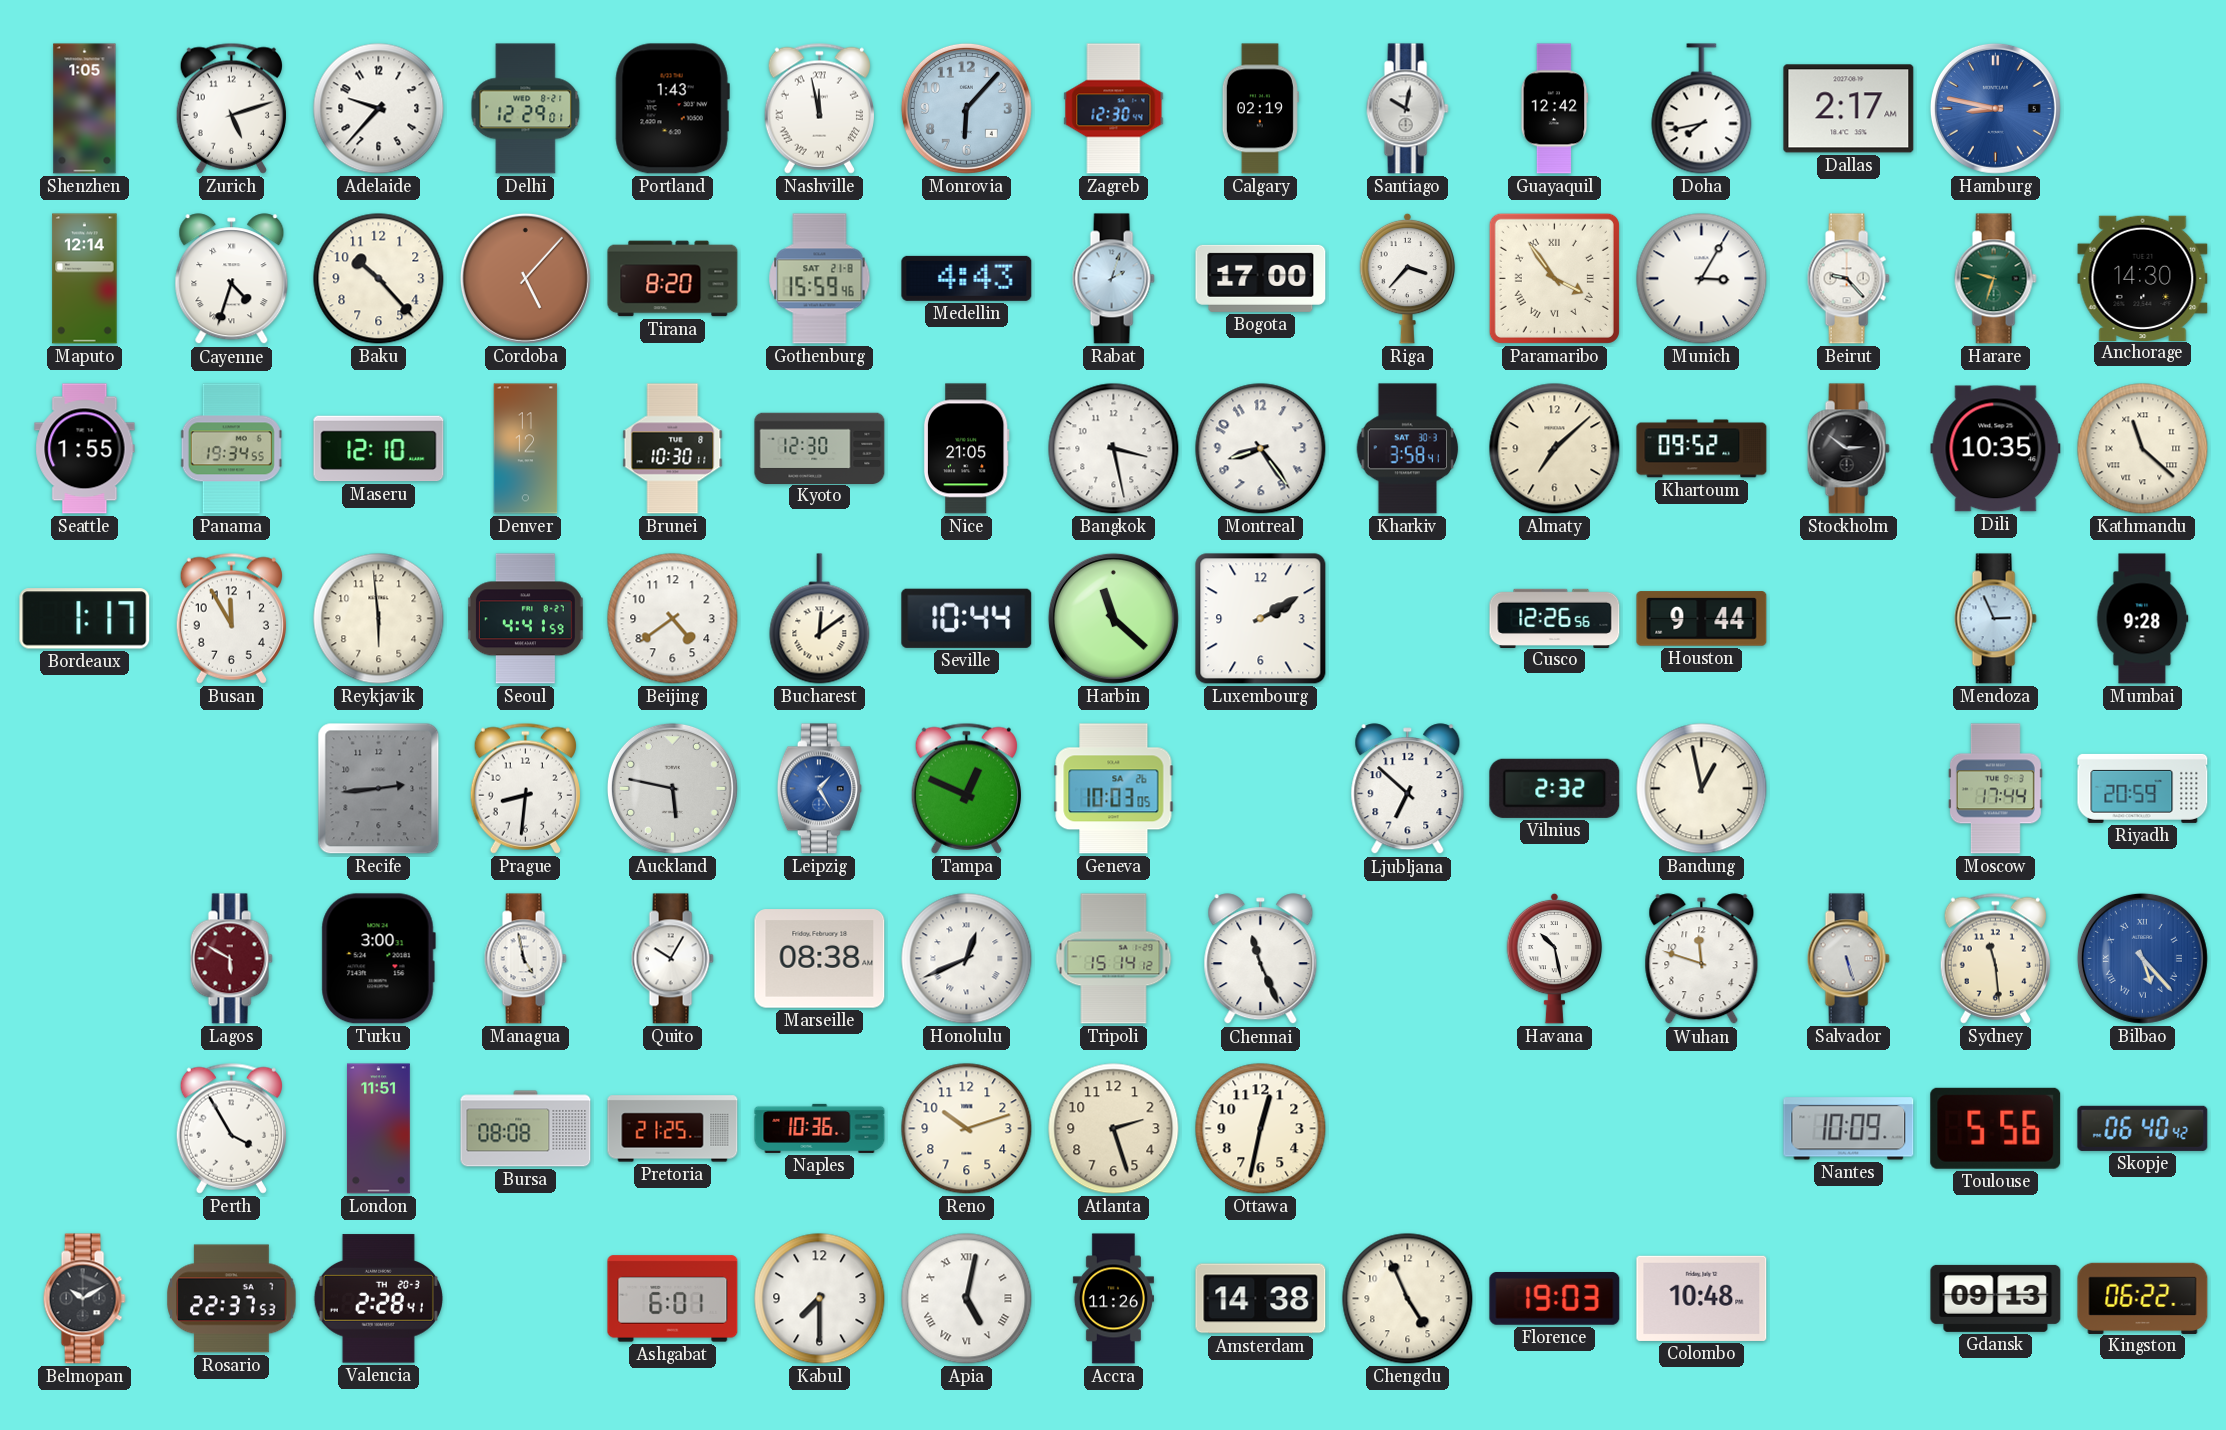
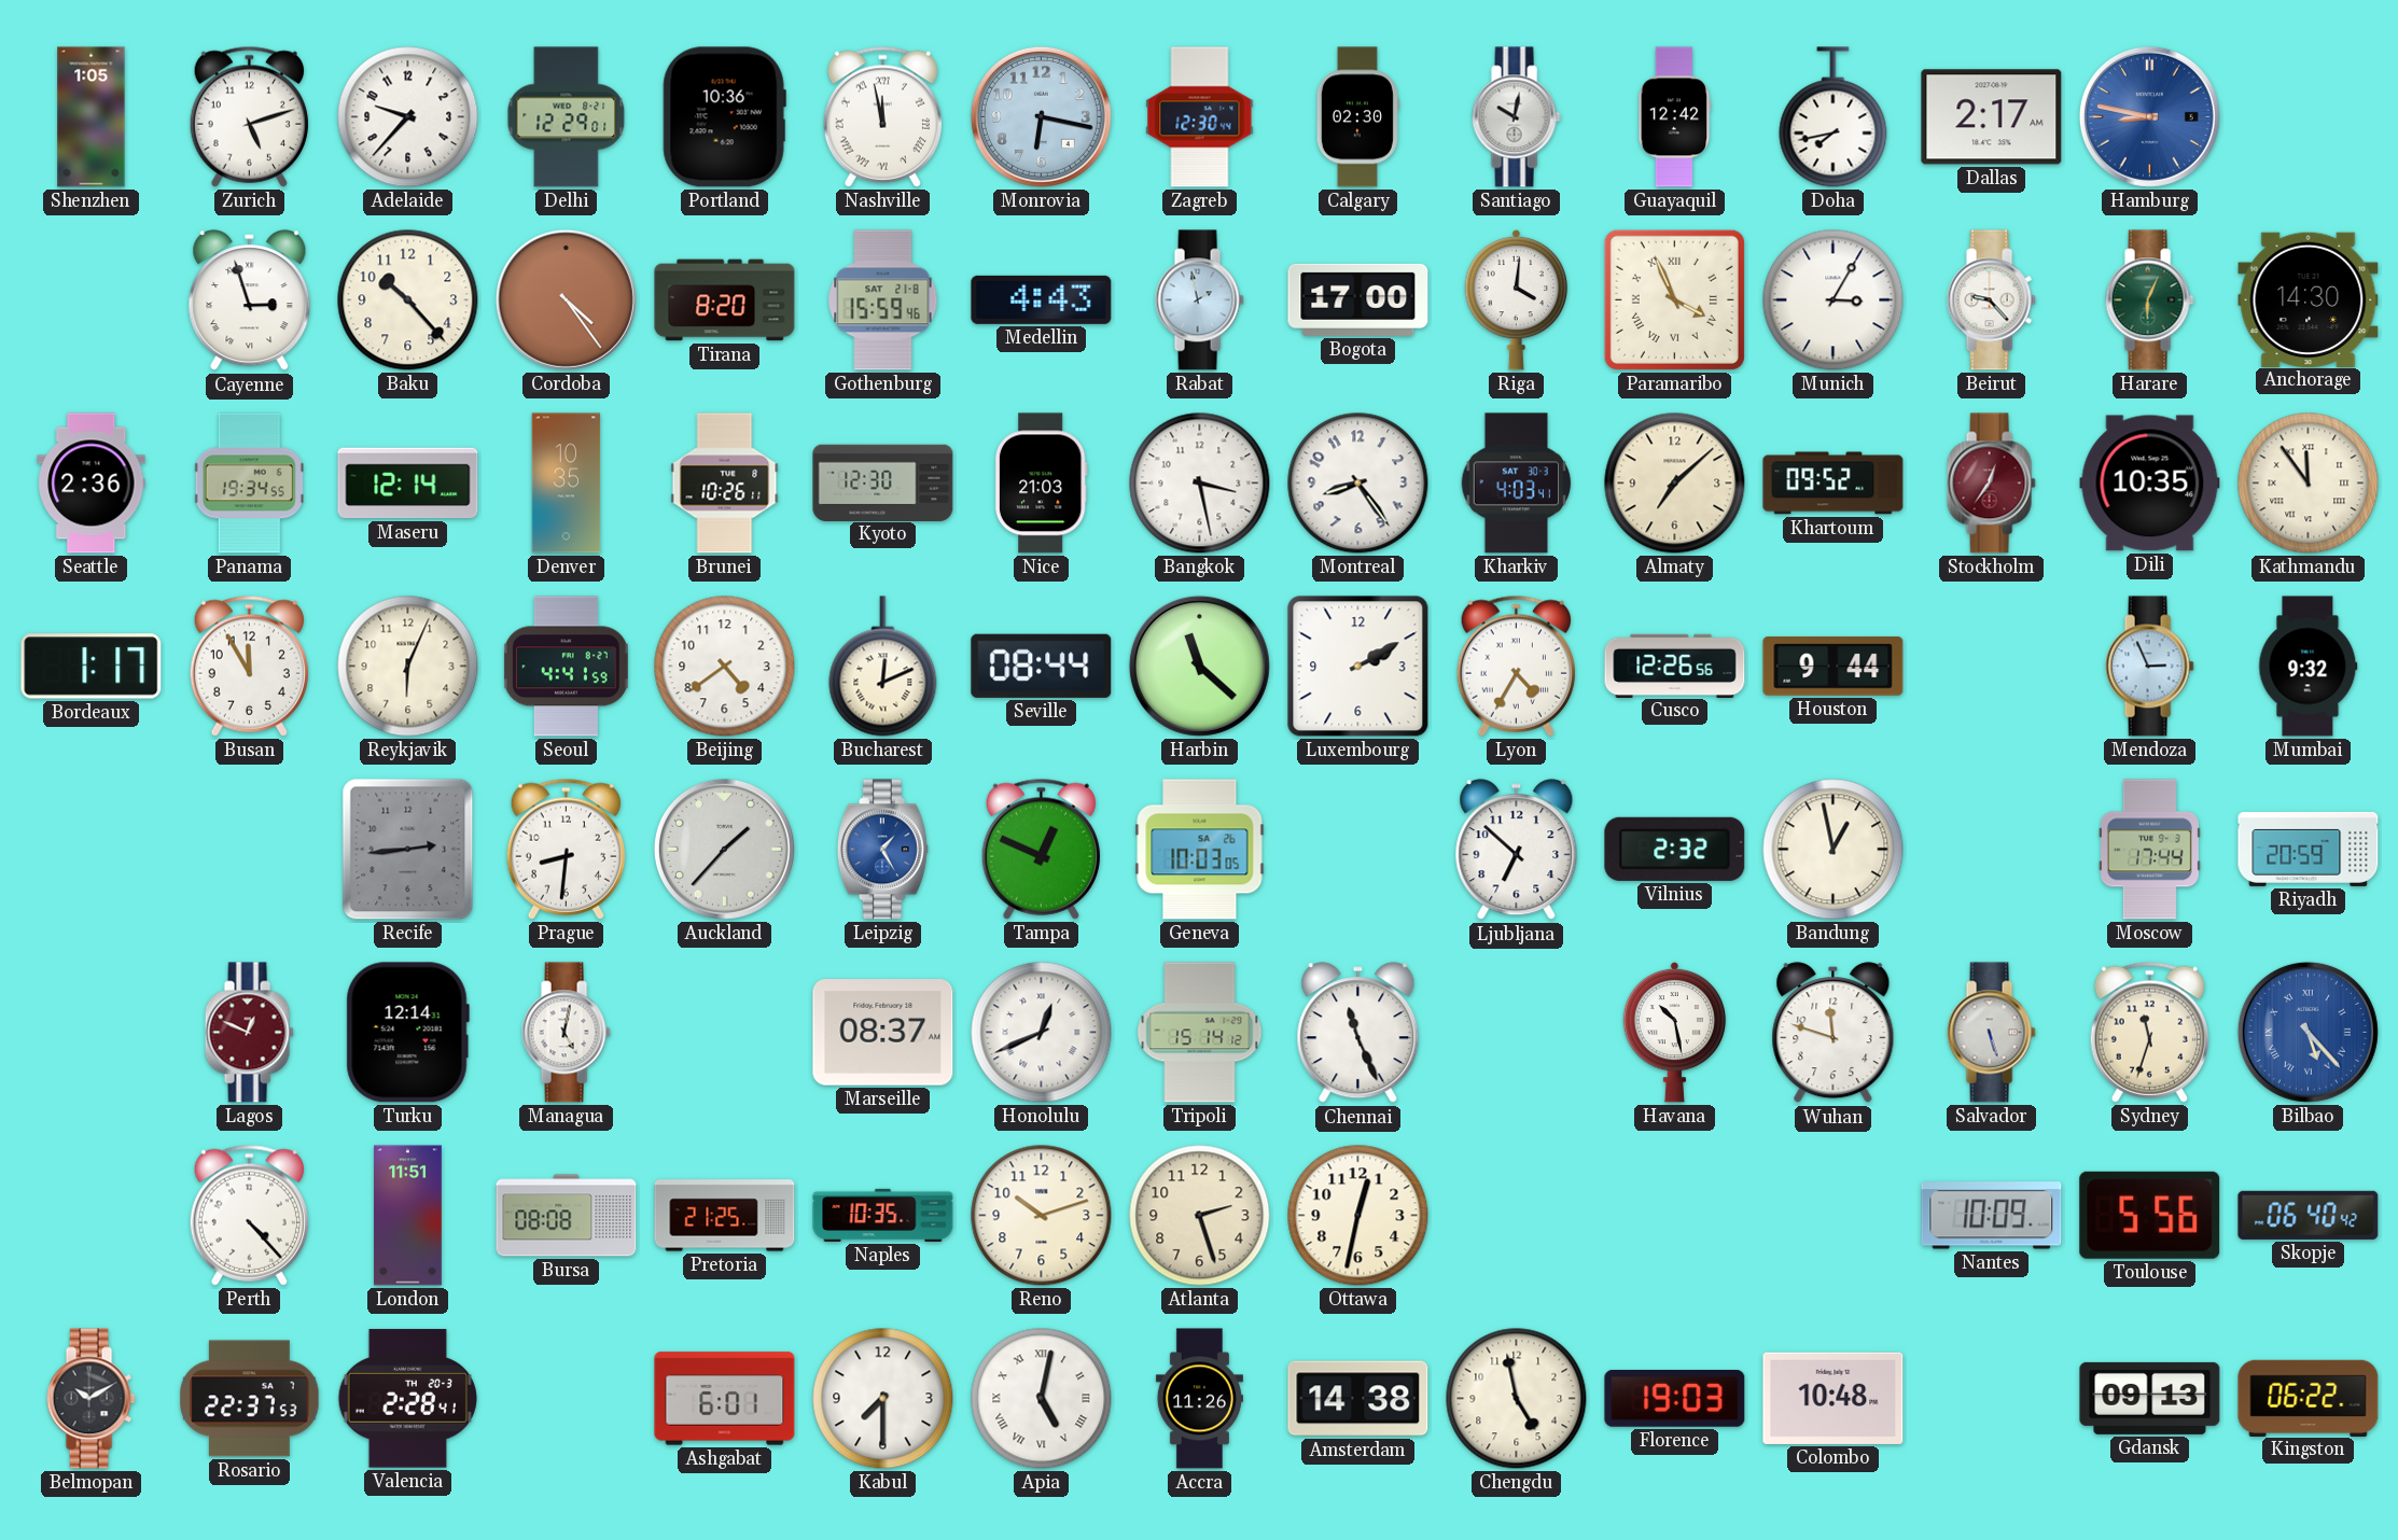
Portland: 1:43 -> 10:36 (724, 117)
Monrovia: 6:07 -> 6:17 (1041, 116)
Calgary: 02:19 -> 02:30 (1357, 117)
Maputo: 12:14 -> none (85, 279)
Cayenne: 4:33 -> 2:57 (250, 300)
Cordoba: 5:07 -> 4:24 (566, 299)
Rabat: 2:03 -> 1:58 (1199, 300)
Riga: 3:37 -> 4:01 (1517, 299)
Paramaribo: 3:54 -> 3:56 (1674, 299)
Harare: 9:33 -> 6:04 (2149, 300)
Seattle: 1:55 -> 2:36 (92, 484)
Maseru: 12:10 -> 12:14 (408, 484)
Denver: 11:12 -> 10:35 (567, 484)
Brunei: 10:30 -> 10:26 (725, 484)
Nice: 21:05 -> 21:03 (1041, 484)
Kharkiv: 3:58 -> 4:03 (1517, 484)
Stockholm: 2:51 -> 12:36 (1991, 484)
Stockholm dial: black -> burgundy (1991, 484)
Kathmandu: 11:22 -> 11:54 (2309, 484)
Reykjavik: 5:59 -> 6:04 (408, 667)
Bucharest: 12:09 -> 12:11 (883, 667)
Seville: 10:44 -> 08:44 (1042, 666)
Lyon: none -> 4:35 (1516, 666)
Mumbai: 9:28 -> 9:32 (2309, 667)
Auckland: 5:47 -> 1:37 (724, 849)
Lagos: 5:50 -> 12:49 (249, 1033)
Turku: 3:00 -> 12:14 (407, 1033)
Managua: 4:58 -> 5:02 (566, 1033)
Quito: 10:05 -> none (672, 959)
Marseille: 08:38 -> 08:37 (883, 1033)
Sydney: 11:29 -> 11:33 (2149, 1032)
Perth: 3:55 -> 4:23 (249, 1215)
Naples: 10:36 -> 10:35 (883, 1215)
Chengdu: 4:56 -> 4:58 (1517, 1399)
